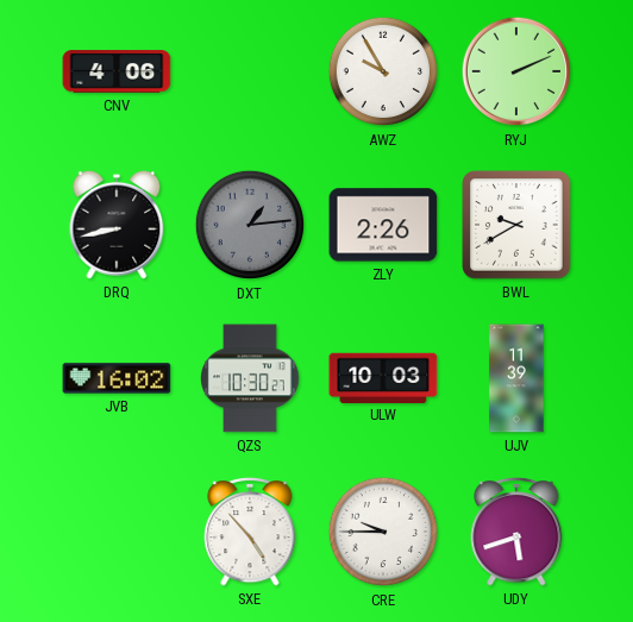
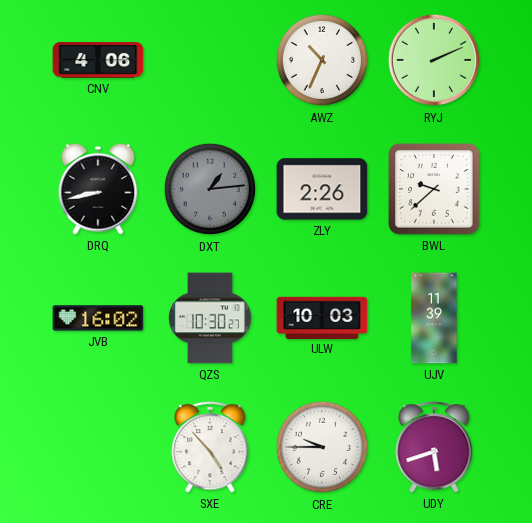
AWZ: 9:55 -> 10:34 (322, 60)
BWL: 9:40 -> 9:38 (434, 189)
